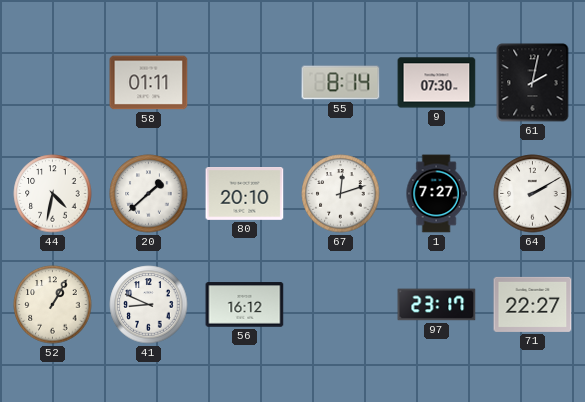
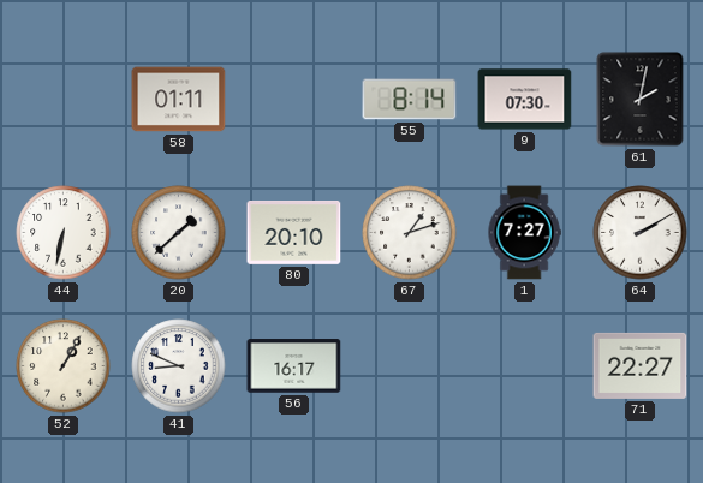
44: 4:32 -> 6:32 (64, 233)
67: 12:12 -> 1:12 (410, 233)
56: 16:12 -> 16:17 (294, 366)
97: 23:17 -> none (437, 305)
